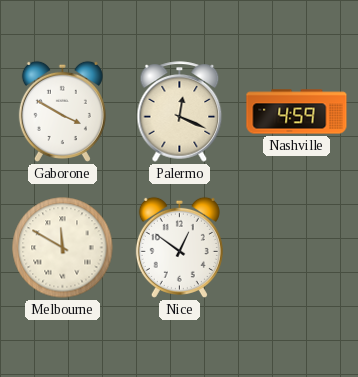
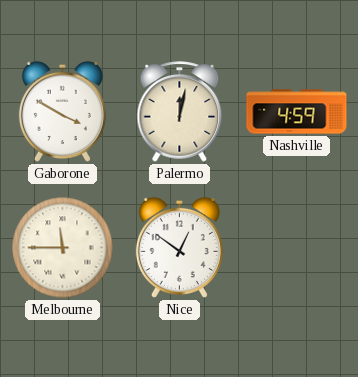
Palermo: 12:19 -> 12:02 (180, 112)
Melbourne: 11:50 -> 11:45 (63, 248)
